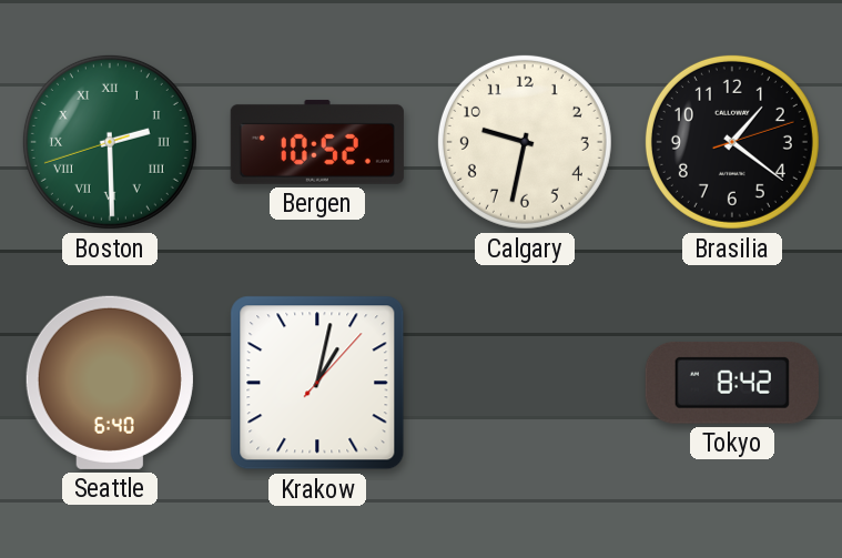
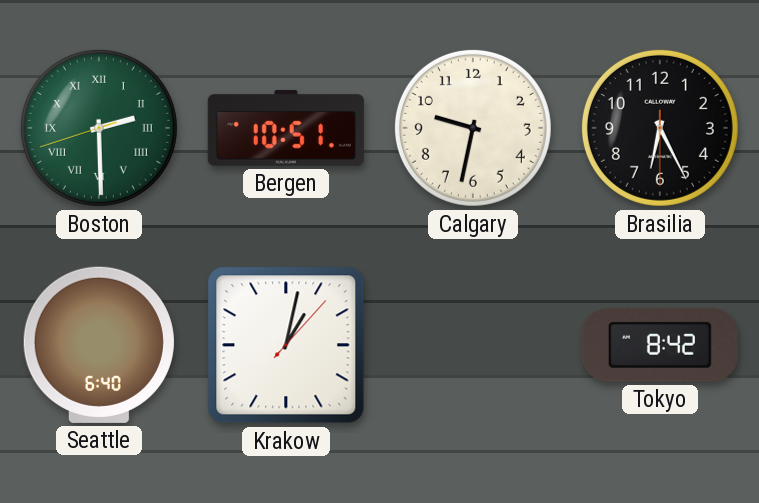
Bergen: 10:52 -> 10:51 (286, 128)
Brasilia: 1:21 -> 6:25 (660, 128)
